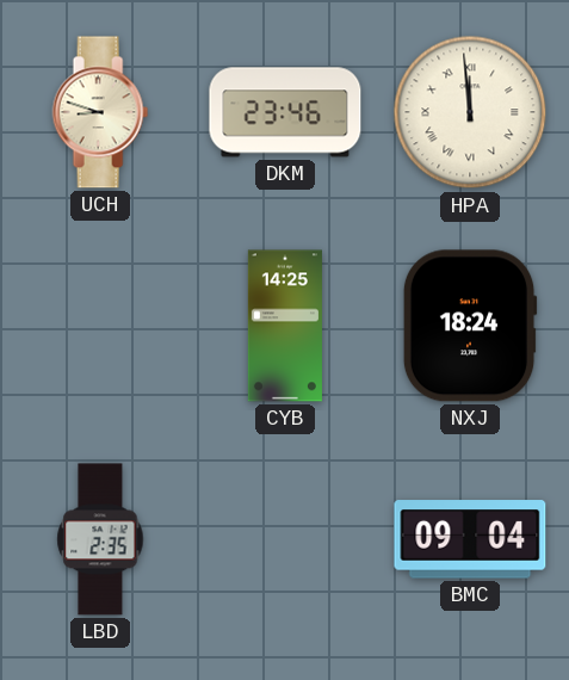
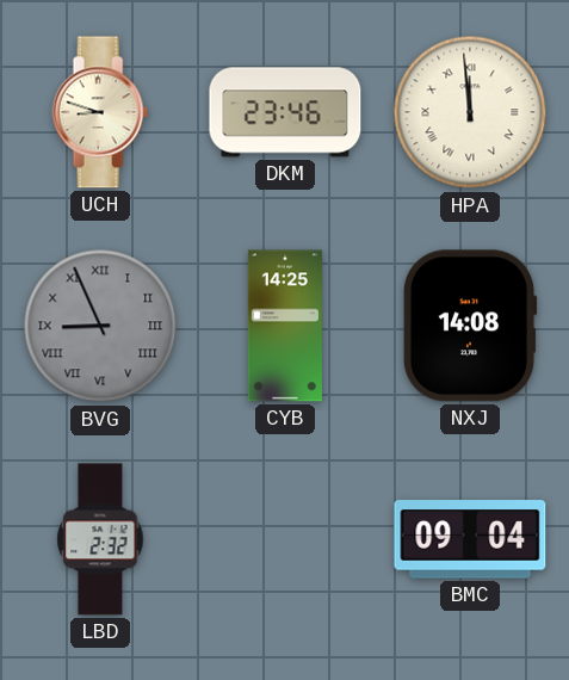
BVG: none -> 8:56 (100, 326)
NXJ: 18:24 -> 14:08 (470, 326)
LBD: 2:35 -> 2:32 (100, 539)
